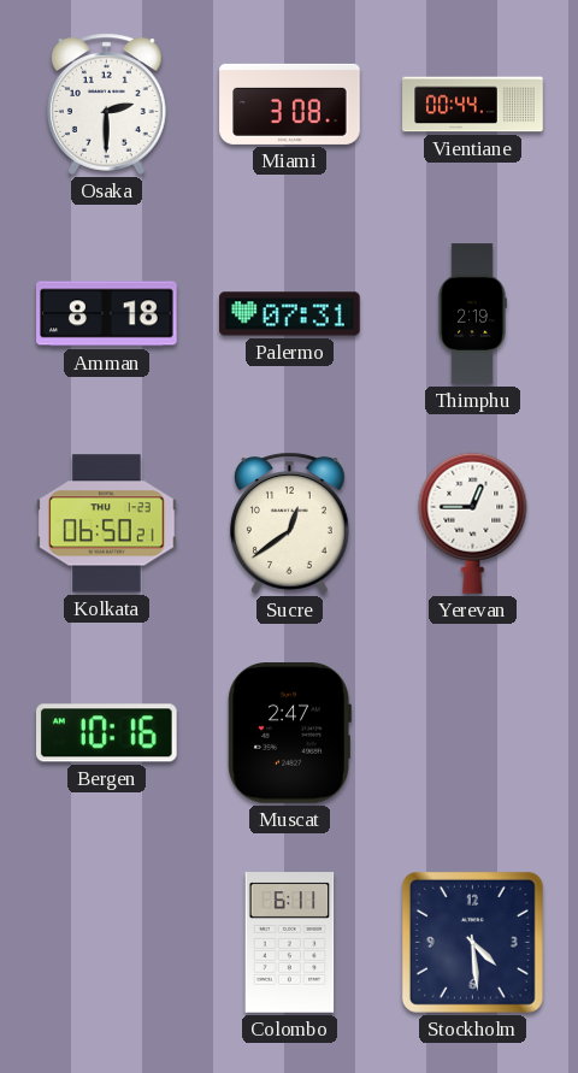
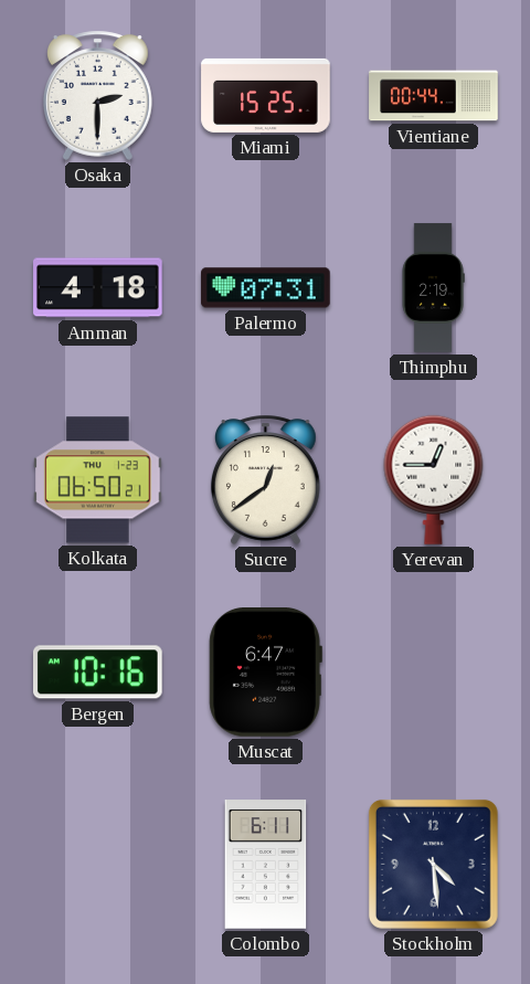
Miami: 3:08 -> 15:25 (266, 95)
Amman: 8:18 -> 4:18 (98, 288)
Muscat: 2:47 -> 6:47 (265, 673)
